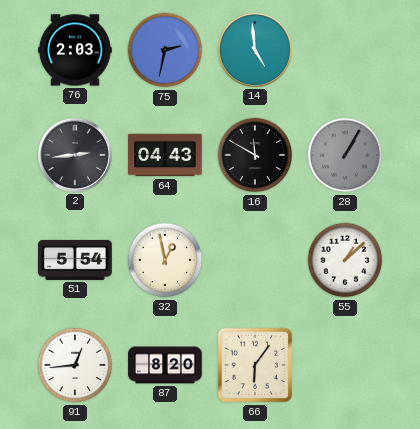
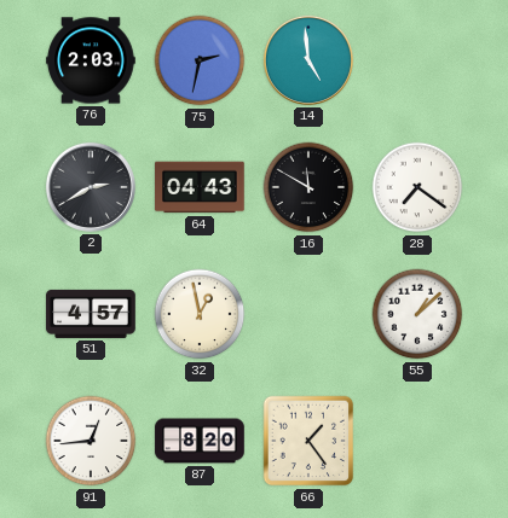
2: 2:44 -> 2:40 (91, 187)
28: 1:05 -> 7:21 (417, 187)
28 dial: grey -> white (417, 187)
51: 5:54 -> 4:57 (91, 314)
66: 6:06 -> 1:24 (308, 441)
